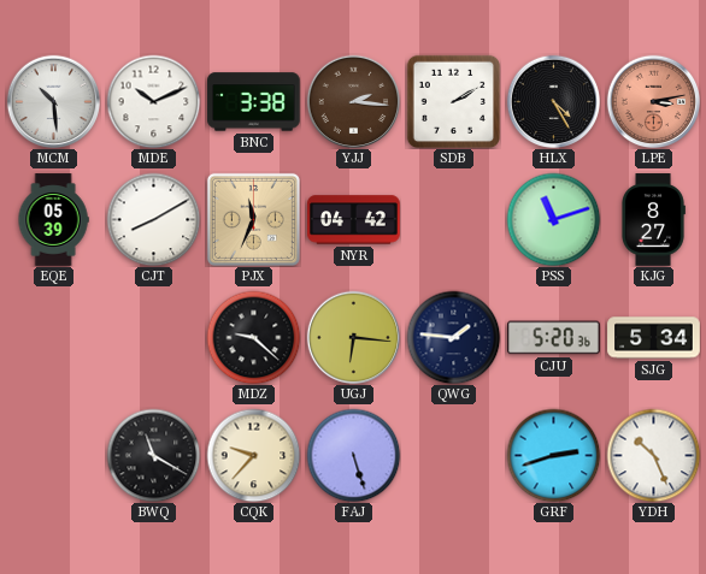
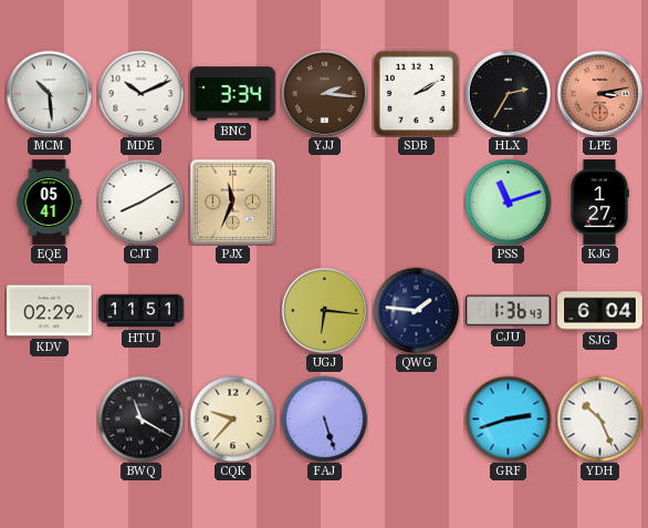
BNC: 3:38 -> 3:34 (233, 94)
HLX: 4:25 -> 2:35 (508, 93)
EQE: 05:39 -> 05:41 (49, 203)
NYR: 04:42 -> none (354, 220)
KJG: 8:27 -> 1:27 (600, 203)
KDV: none -> 02:29 (50, 311)
HTU: none -> 11:51 (142, 311)
MDZ: 9:22 -> none (253, 337)
CJU: 5:20 -> 1:36 (509, 311)
SJG: 5:34 -> 6:04 (600, 311)
